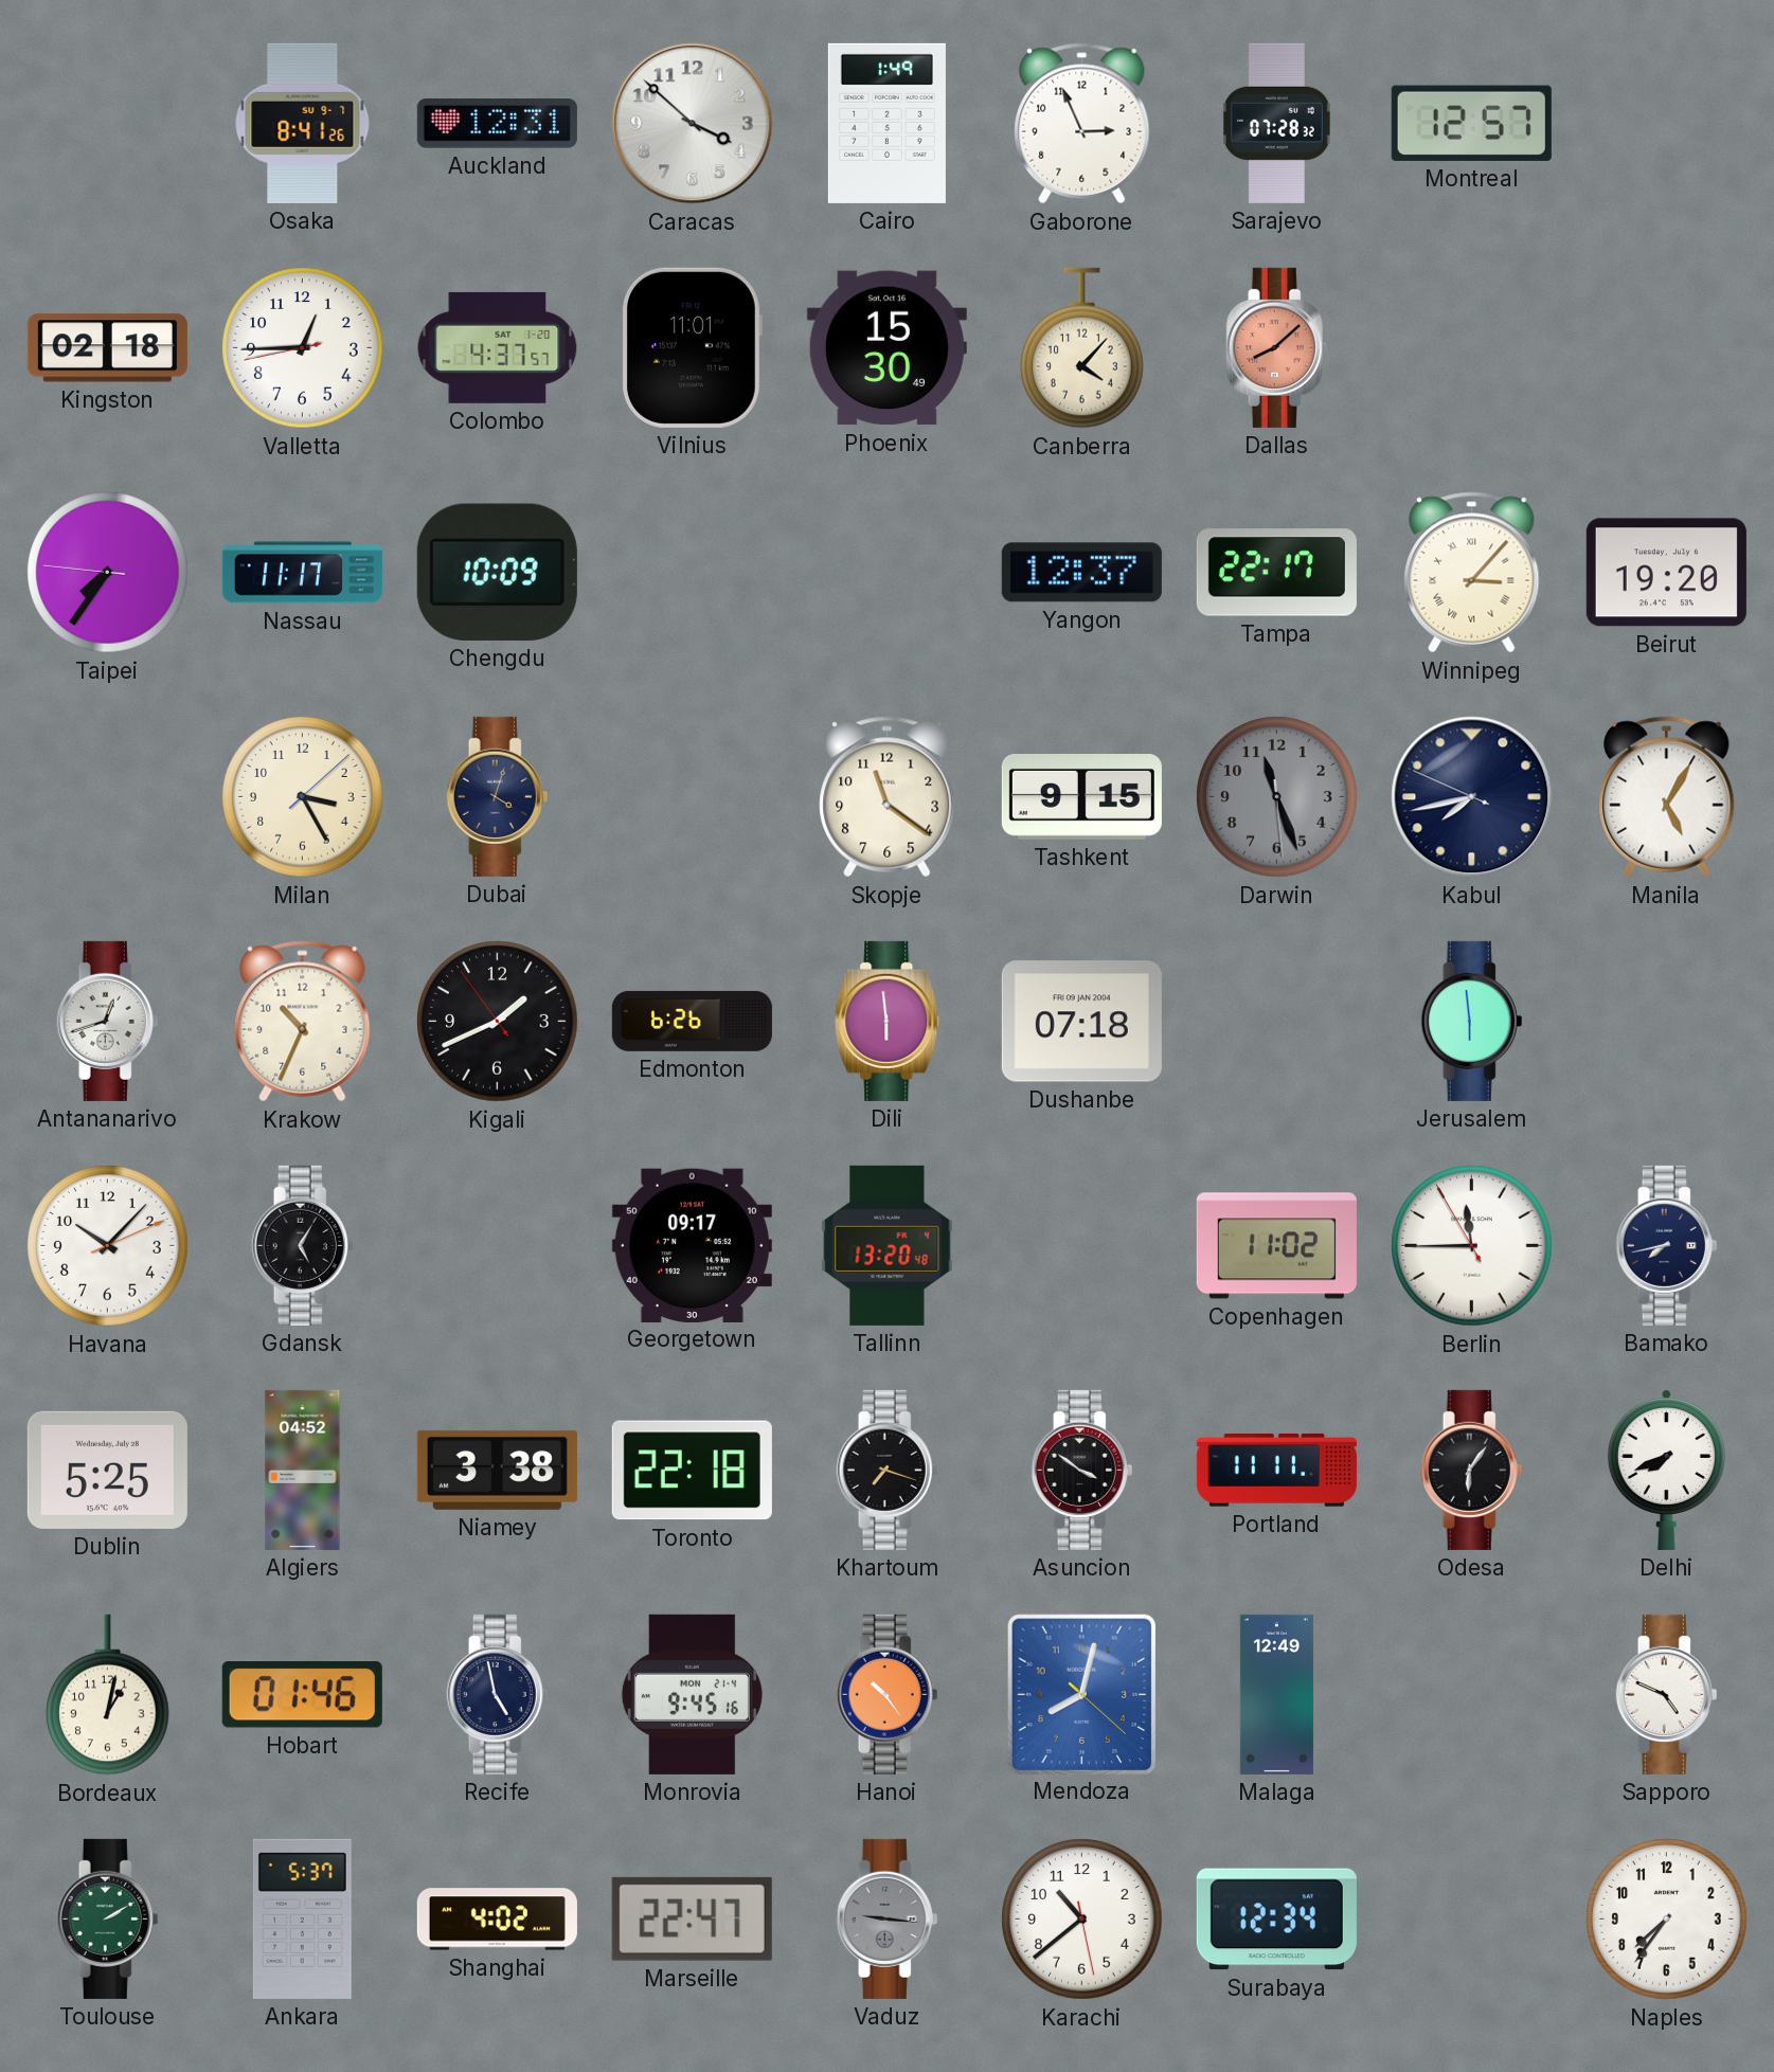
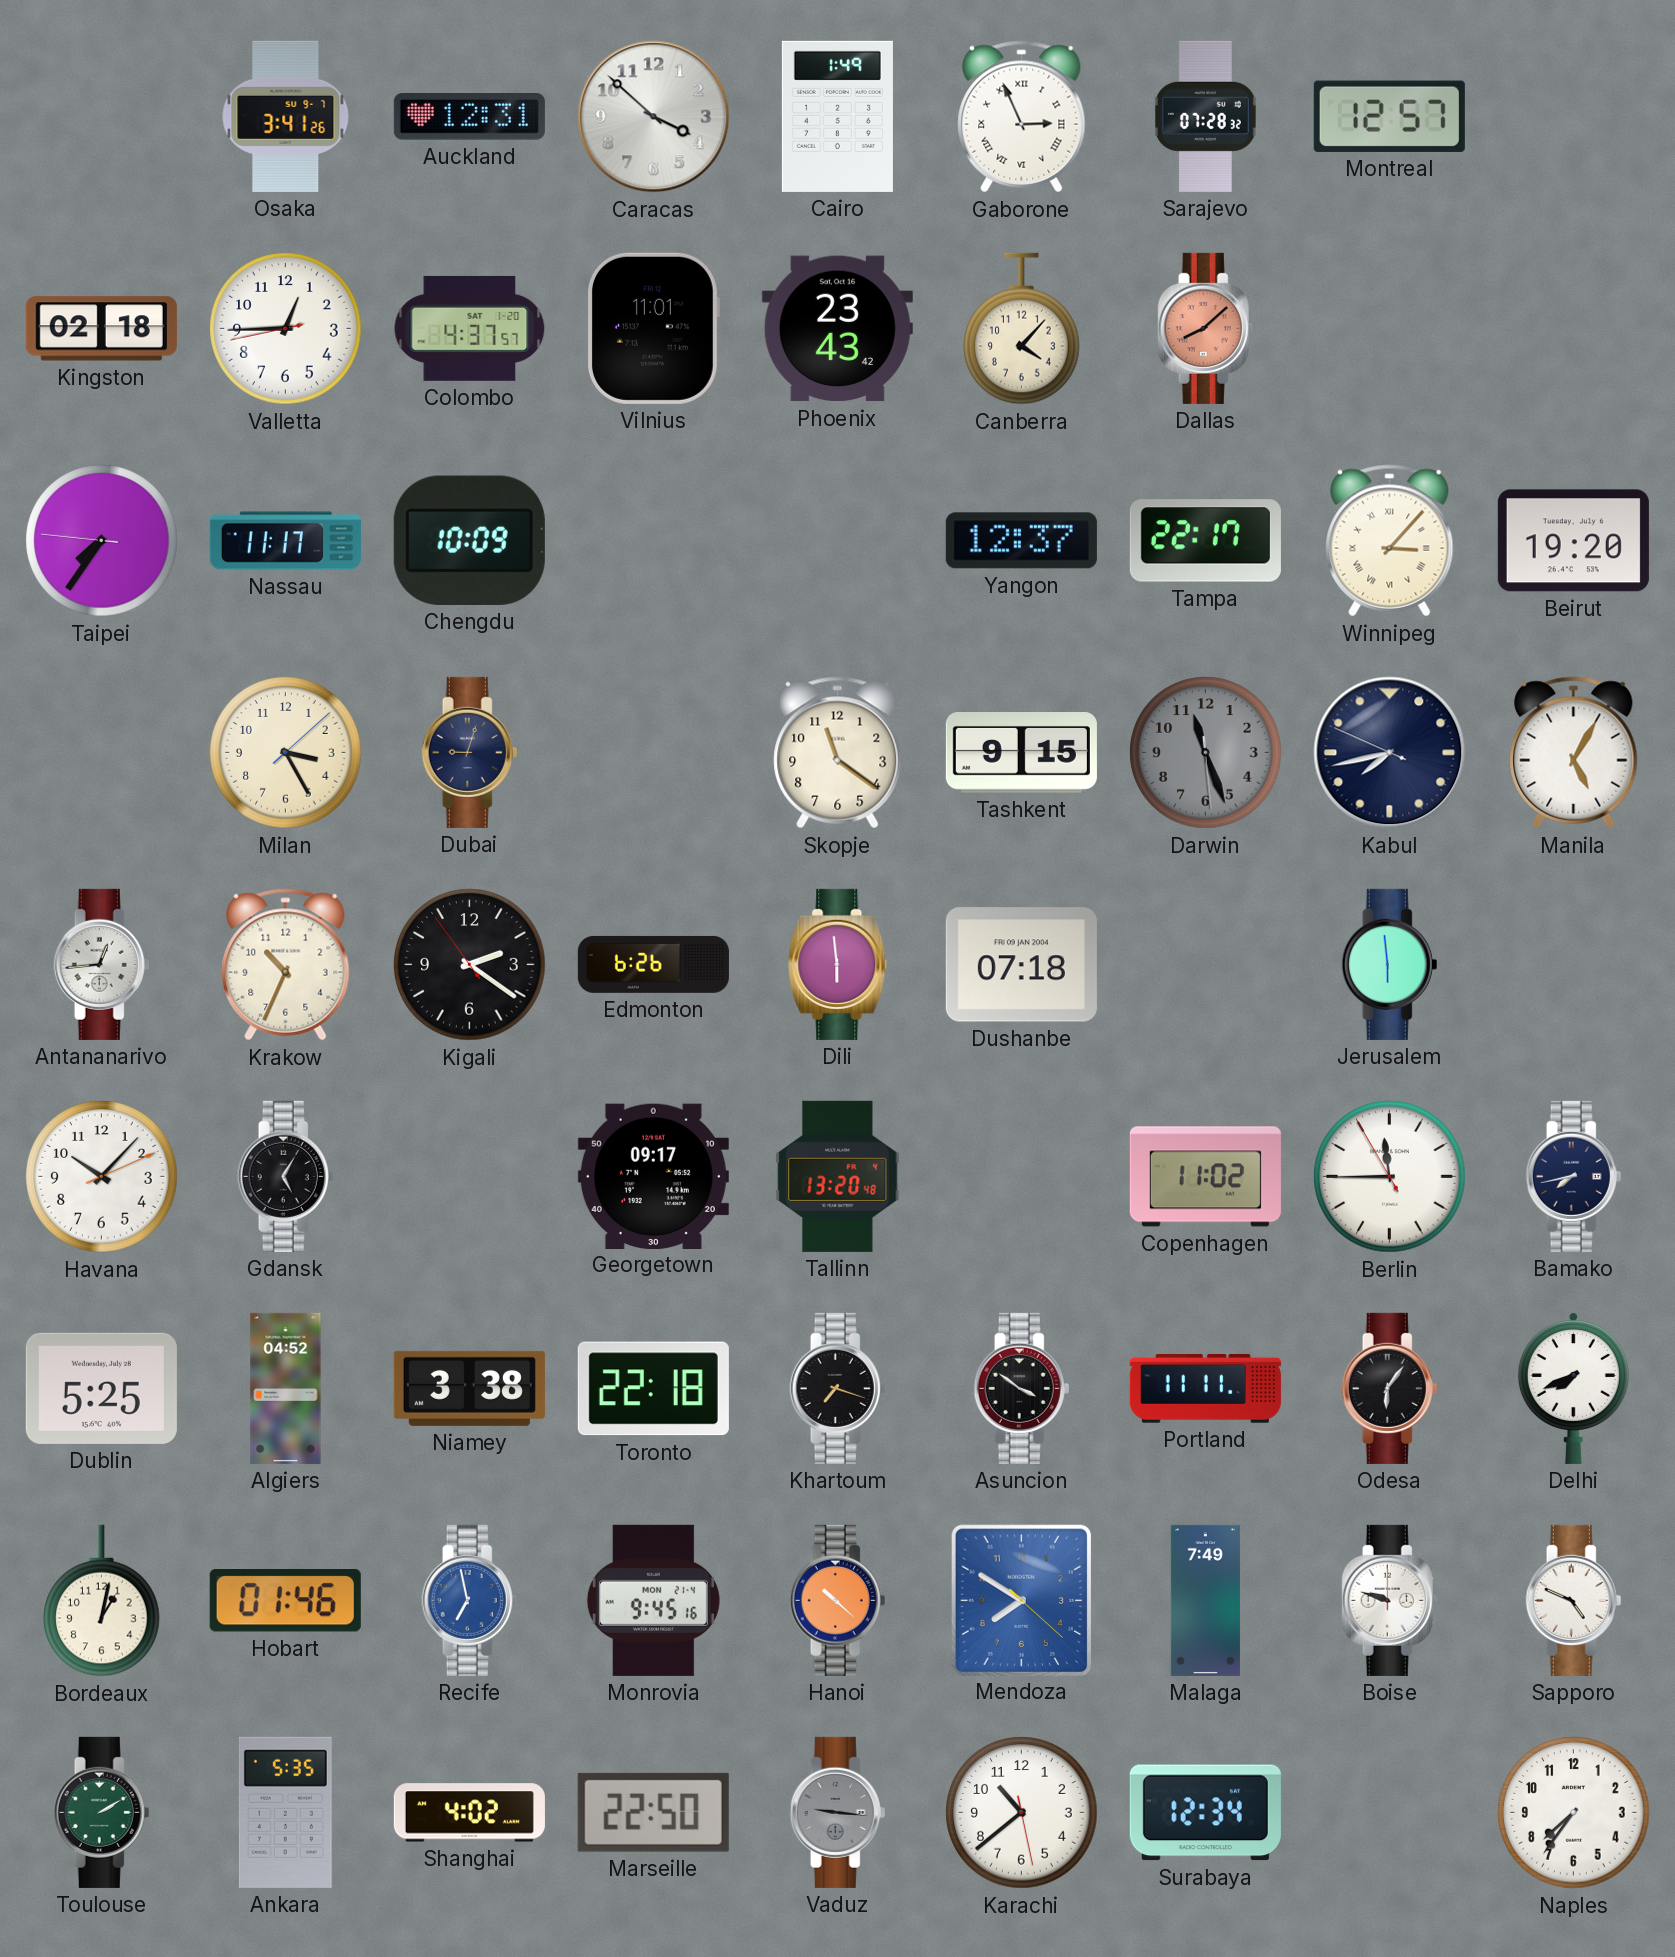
Osaka: 8:41 -> 3:41 (286, 116)
Gaborone numerals: Arabic -> Roman (1022, 117)
Phoenix: 15:30 -> 23:43 (837, 329)
Dubai: 4:03 -> 9:03 (470, 752)
Antananarivo: 12:42 -> 12:44 (102, 964)
Kigali: 1:40 -> 2:20 (470, 965)
Recife: 4:58 -> 6:58 (470, 1600)
Recife dial: navy -> blue (470, 1600)
Hanoi: 10:24 -> 10:22 (838, 1600)
Mendoza: 8:02 -> 7:50 (1021, 1600)
Malaga: 12:49 -> 7:49 (1205, 1600)
Boise: none -> 9:48 (1390, 1600)
Ankara: 5:37 -> 5:35 (285, 1812)
Marseille: 22:47 -> 22:50 (653, 1812)
